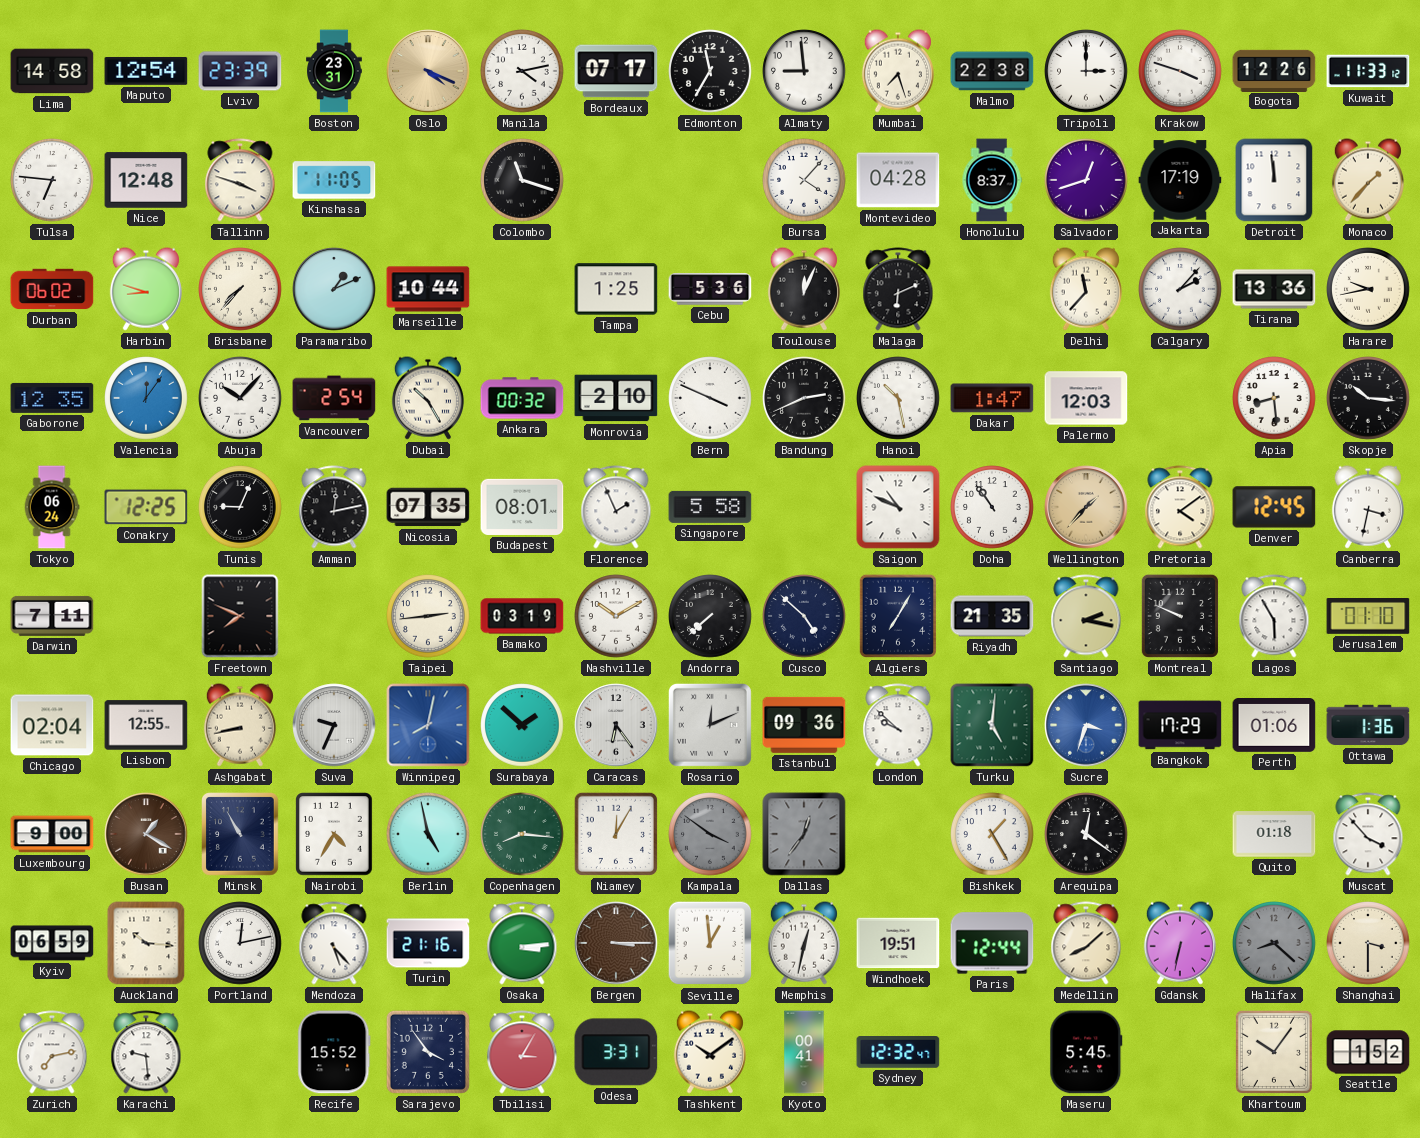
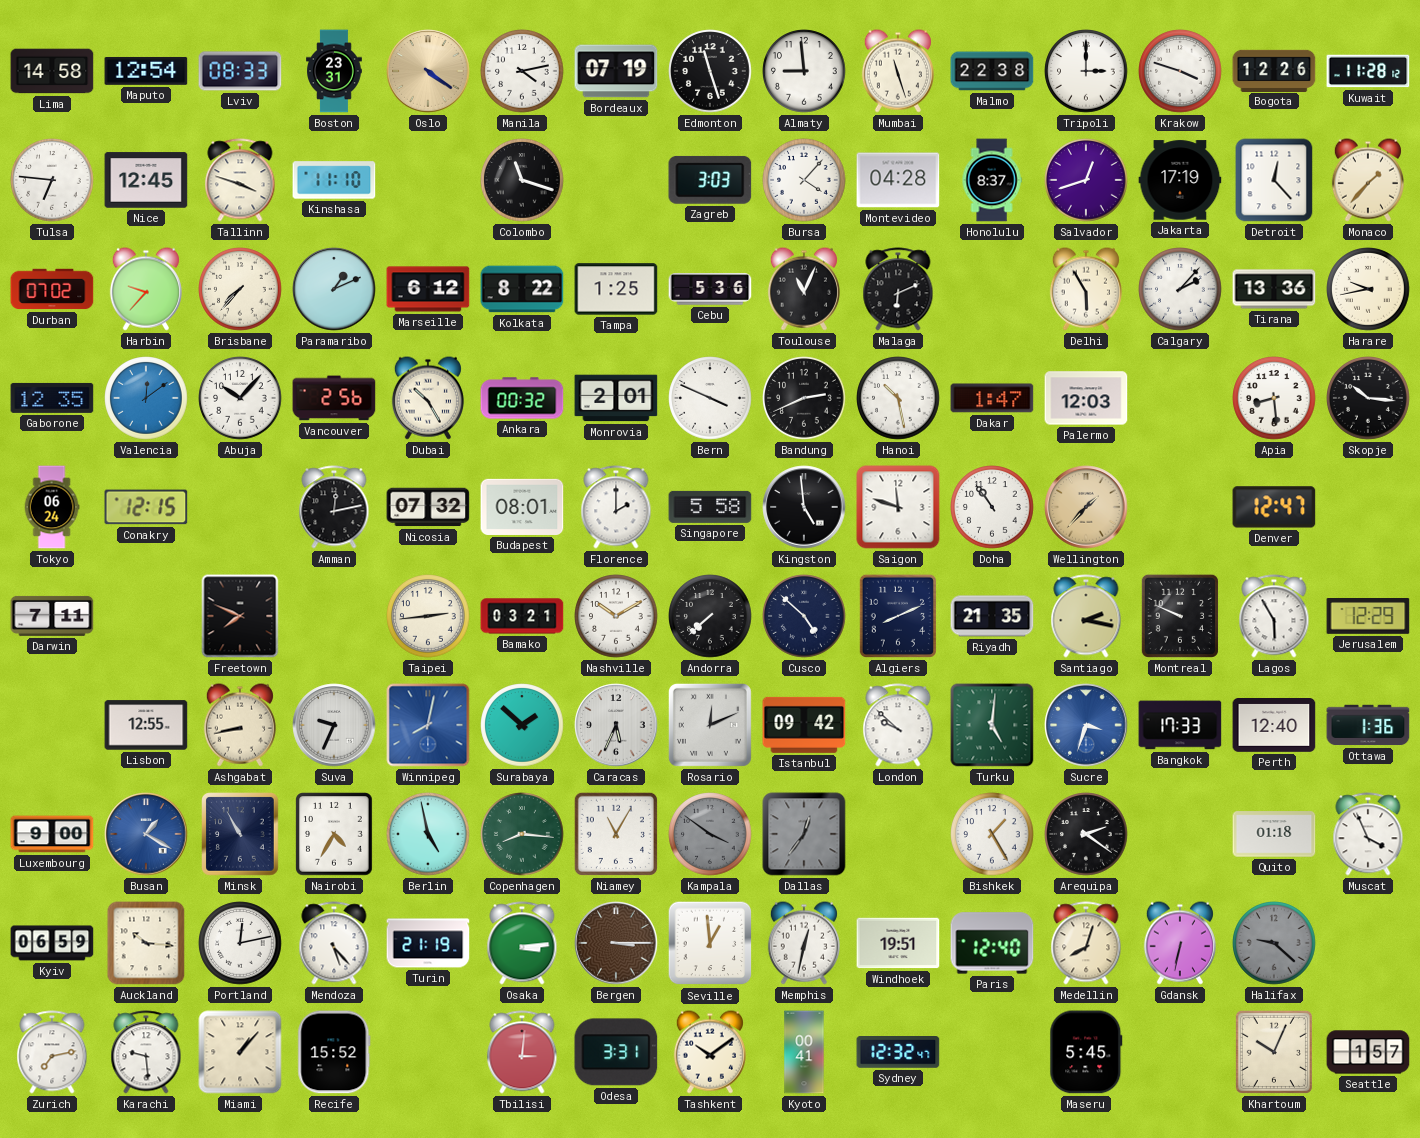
Lviv: 23:39 -> 08:33 (240, 71)
Oslo: 4:19 -> 4:21 (428, 71)
Bordeaux: 07:17 -> 07:19 (616, 71)
Edmonton: 11:35 -> 11:27 (710, 71)
Mumbai: 7:27 -> 11:27 (898, 71)
Kuwait: 11:33 -> 11:28 (1368, 71)
Nice: 12:48 -> 12:45 (146, 180)
Kinshasa: 11:05 -> 11:10 (334, 180)
Zagreb: none -> 3:03 (710, 180)
Detroit: 11:59 -> 12:23 (1274, 180)
Durban: 06:02 -> 07:02 (52, 289)
Harbin: 8:48 -> 9:37 (146, 289)
Marseille: 10:44 -> 6:12 (428, 289)
Kolkata: none -> 8:22 (522, 289)
Toulouse: 12:04 -> 11:04 (804, 289)
Delhi: 11:37 -> 5:55 (1086, 289)
Valencia: 12:06 -> 12:09 (146, 398)
Vancouver: 2:54 -> 2:56 (334, 398)
Monrovia: 2:10 -> 2:01 (616, 398)
Conakry: 12:25 -> 12:15 (146, 507)
Tunis: 9:04 -> none (240, 507)
Nicosia: 07:35 -> 07:32 (428, 507)
Florence: 1:56 -> 2:00 (616, 507)
Kingston: none -> 4:59 (804, 507)
Saigon: 10:49 -> 11:48 (898, 507)
Pretoria: 4:09 -> none (1180, 507)
Denver: 12:45 -> 12:47 (1274, 507)
Canberra: 3:32 -> none (1368, 507)
Bamako: 03:19 -> 03:21 (522, 616)
Algiers: 7:05 -> 8:11 (898, 616)
Jerusalem: 01:10 -> 12:29 (1368, 617)
Chicago: 02:04 -> none (52, 725)
Caracas: 6:24 -> 5:34 (616, 725)
Istanbul: 09:36 -> 09:42 (804, 725)
Bangkok: 17:29 -> 17:33 (1180, 725)
Perth: 01:06 -> 12:40 (1274, 726)
Busan dial: brown -> blue (146, 834)
Niamey: 12:05 -> 11:05 (616, 834)
Arequipa: 12:21 -> 2:21 (1086, 834)
Muscat: 3:53 -> 3:56 (1368, 834)
Turin: 21:16 -> 21:19 (428, 943)
Paris: 12:44 -> 12:40 (992, 943)
Medellin: 8:08 -> 8:03 (1086, 943)
Halifax: 8:22 -> 9:22 (1274, 943)
Shanghai: 3:30 -> none (1368, 943)
Miami: none -> 1:07 (240, 1052)
Sarajevo: 3:54 -> none (428, 1052)
Tbilisi: 3:05 -> 3:01 (522, 1052)
Khartoum: 10:06 -> 10:04 (1274, 1052)
Seattle: 1:52 -> 1:57 (1368, 1052)
